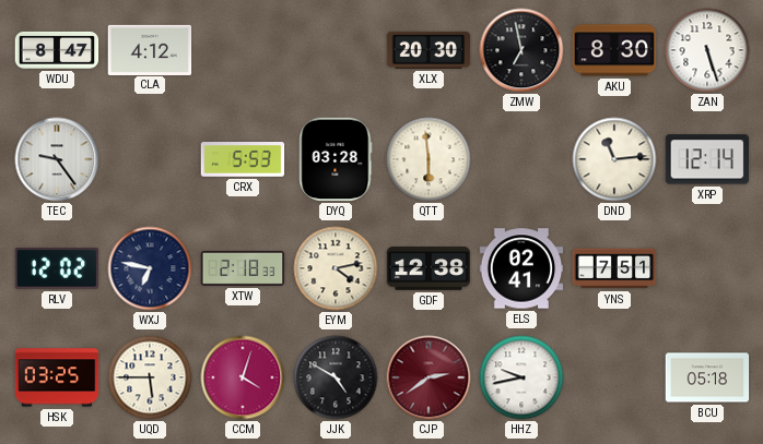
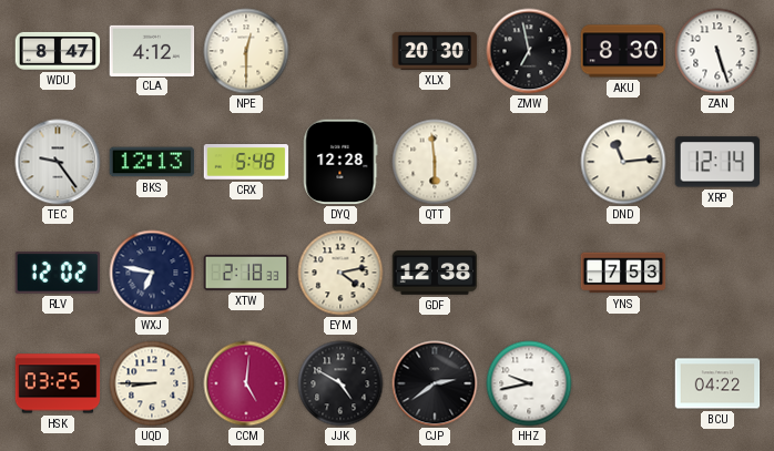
NPE: none -> 12:30 (246, 51)
BKS: none -> 12:13 (152, 162)
CRX: 5:53 -> 5:48 (246, 162)
DYQ: 03:28 -> 12:28 (340, 162)
ELS: 02:41 -> none (521, 268)
YNS: 7:51 -> 7:53 (623, 273)
UQD: 5:45 -> 8:45 (152, 383)
CCM: 4:03 -> 5:01 (246, 383)
CJP dial: burgundy -> black (435, 383)
BCU: 05:18 -> 04:22 (717, 383)
